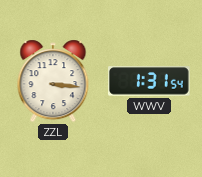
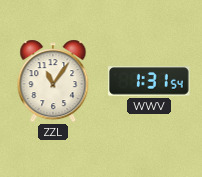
ZZL: 3:16 -> 11:06 (53, 81)
